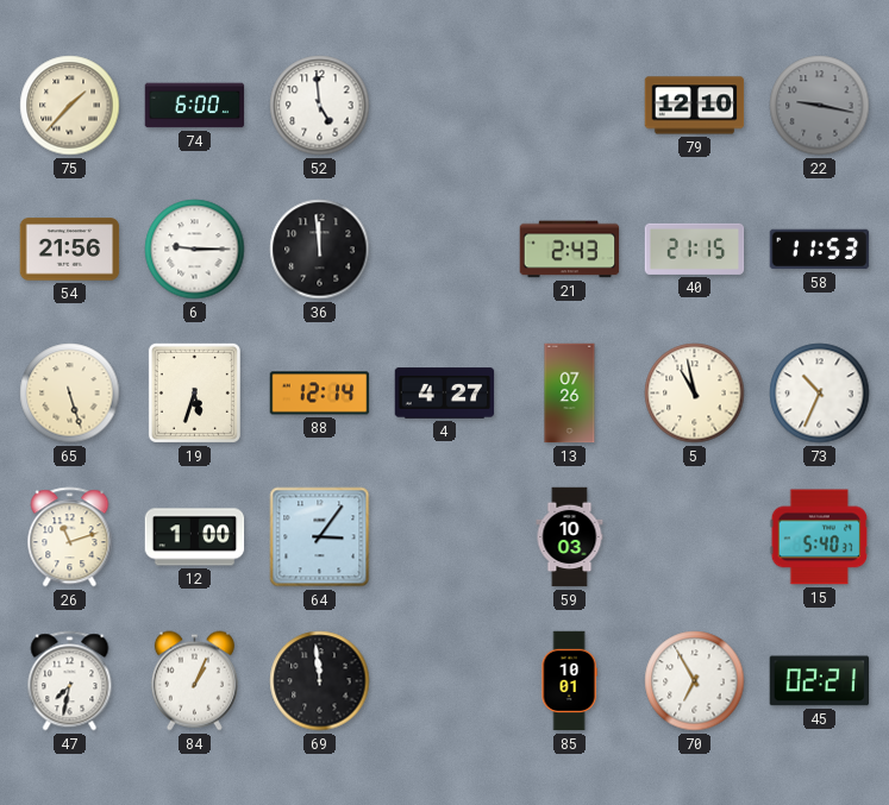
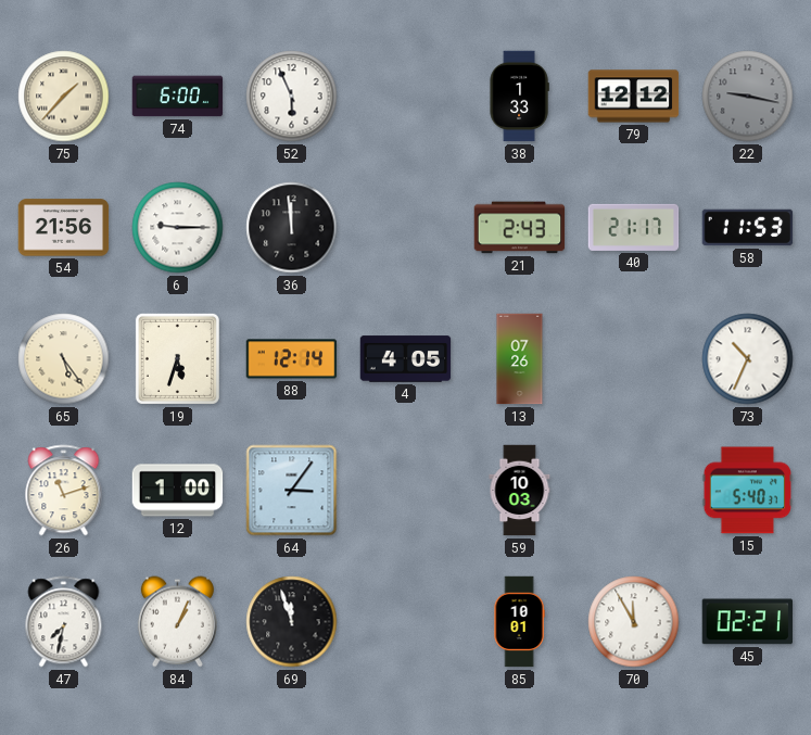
52: 4:59 -> 5:56 (292, 97)
38: none -> 1:33 (519, 97)
79: 12:10 -> 12:12 (634, 97)
40: 21:15 -> 21:17 (634, 227)
65: 5:27 -> 5:24 (64, 359)
4: 4:27 -> 4:05 (406, 359)
5: 10:58 -> none (695, 394)
69: 11:59 -> 11:57 (292, 622)
70: 6:55 -> 11:55 (634, 622)
